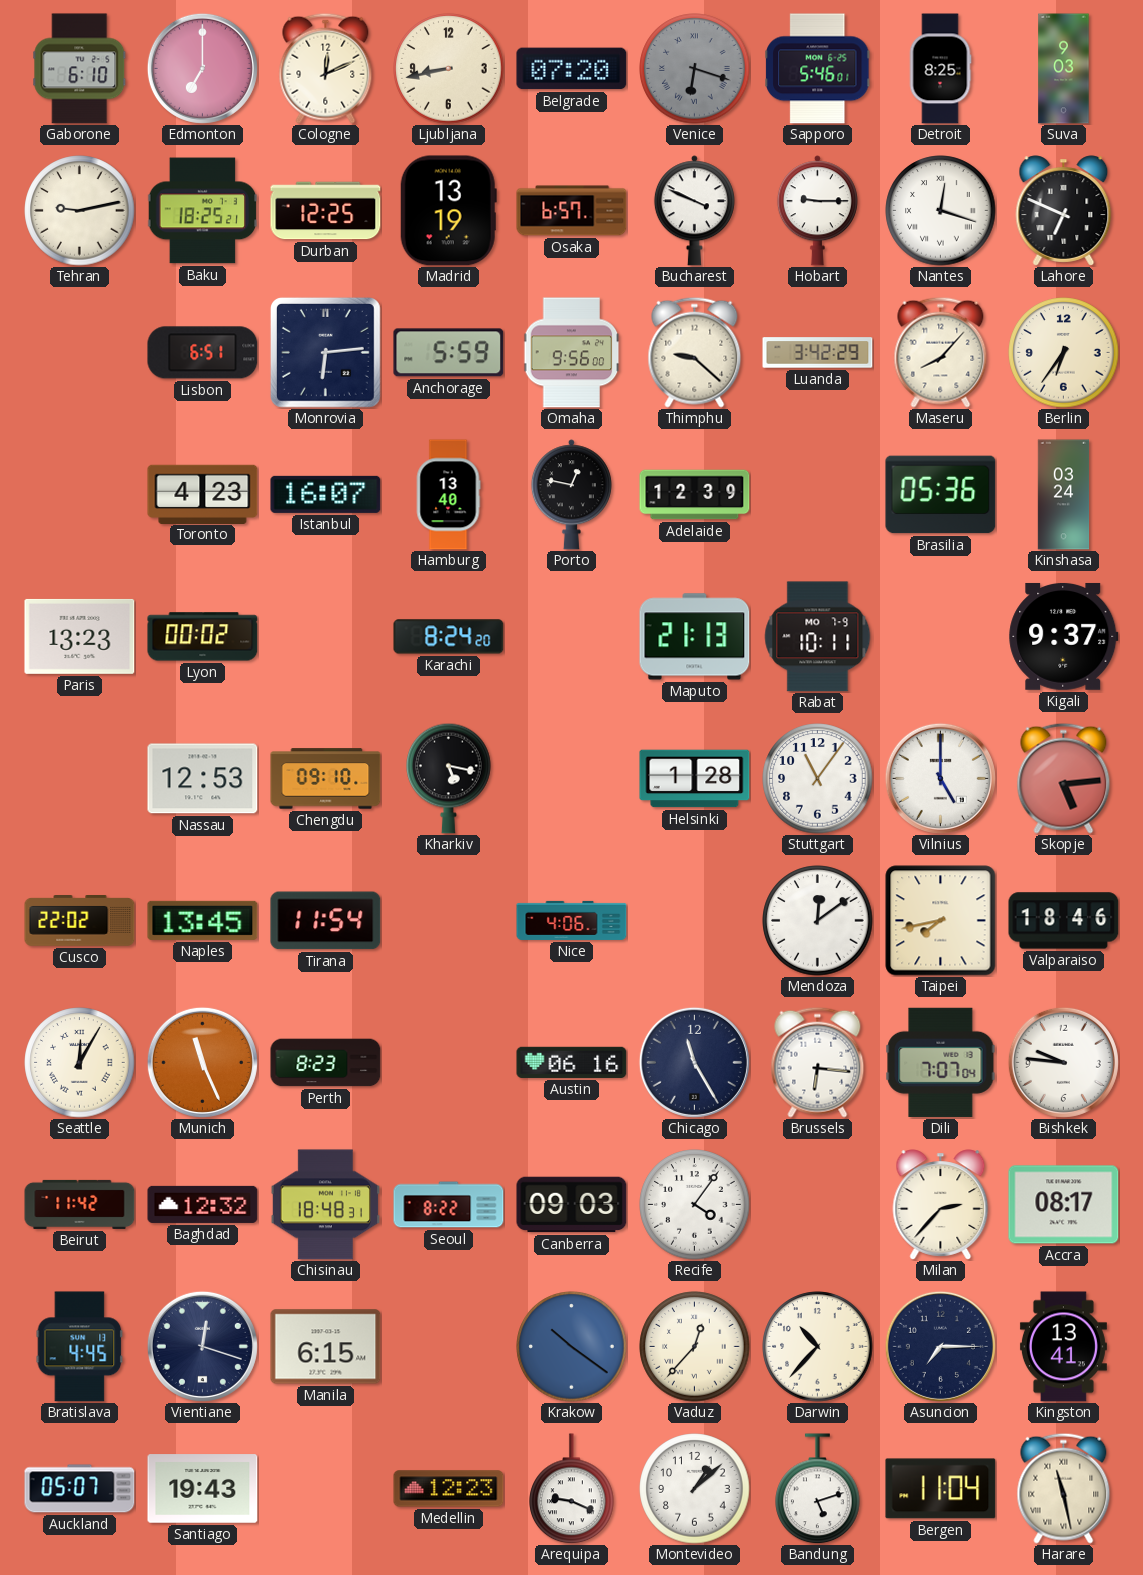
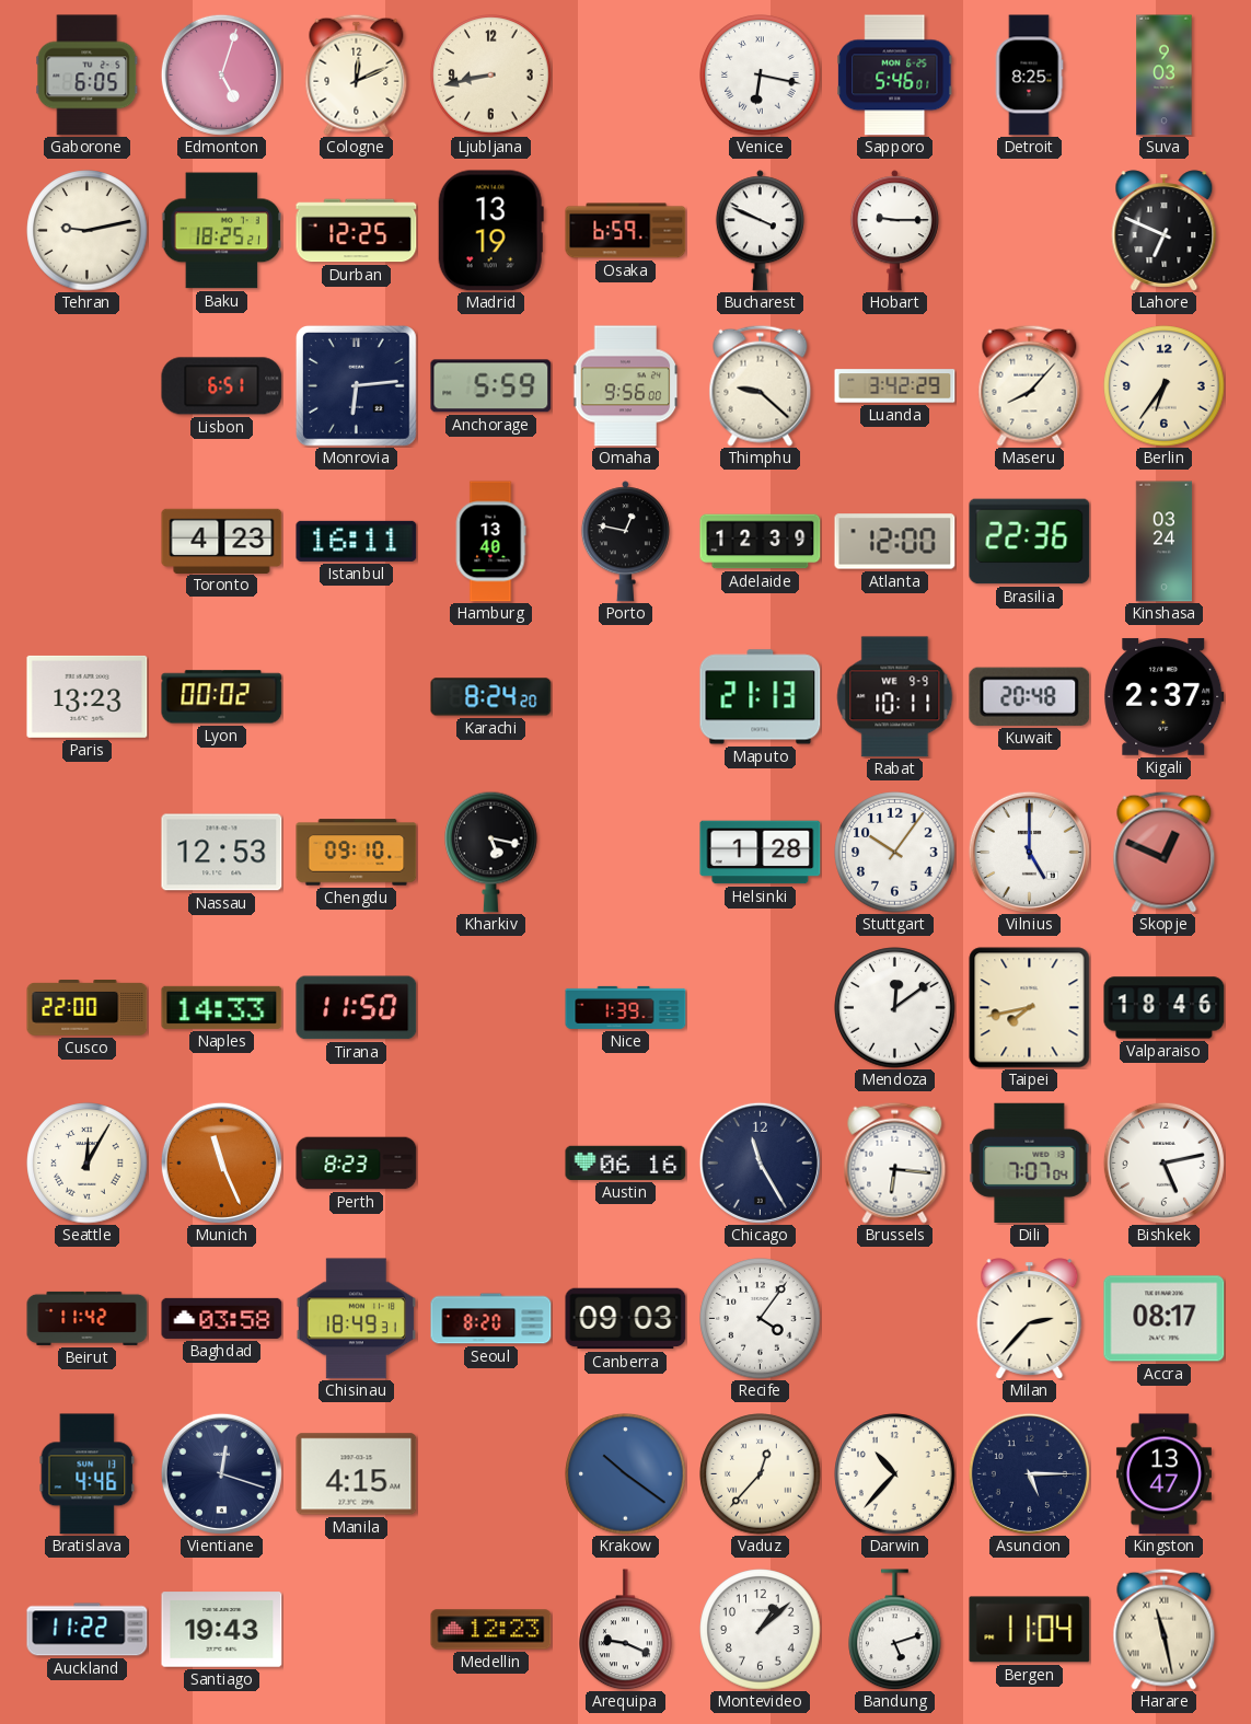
Gaborone: 6:10 -> 6:05 (88, 76)
Edmonton: 7:00 -> 5:03 (221, 74)
Belgrade: 07:20 -> none (572, 69)
Venice: 6:18 -> 6:17 (761, 76)
Venice dial: grey -> white (761, 76)
Osaka: 6:57 -> 6:59 (626, 231)
Nantes: 12:18 -> none (941, 211)
Istanbul: 16:07 -> 16:11 (357, 541)
Atlanta: none -> 12:00 (895, 542)
Brasilia: 05:36 -> 22:36 (1030, 542)
Rabat date: MO 7-9 -> WE 9-9 (895, 697)
Kuwait: none -> 20:48 (1030, 696)
Kigali: 9:37 -> 2:37 (1165, 696)
Stuttgart: 11:06 -> 10:06 (895, 853)
Skopje: 5:14 -> 12:49 (1165, 852)
Cusco: 22:02 -> 22:00 (88, 1008)
Naples: 13:45 -> 14:33 (222, 1007)
Tirana: 11:54 -> 11:50 (357, 1008)
Nice: 4:06 -> 1:39 (626, 1007)
Bishkek: 9:46 -> 5:13 (1163, 1162)
Baghdad: 12:32 -> 03:58 (222, 1318)
Chisinau: 18:48 -> 18:49 (356, 1319)
Seoul: 8:22 -> 8:20 (491, 1319)
Bratislava: 4:45 -> 4:46 (88, 1474)
Manila: 6:15 -> 4:15 (357, 1474)
Asuncion: 7:15 -> 5:15 (1029, 1473)
Kingston: 13:41 -> 13:47 (1163, 1474)
Auckland: 05:07 -> 11:22 (88, 1630)
